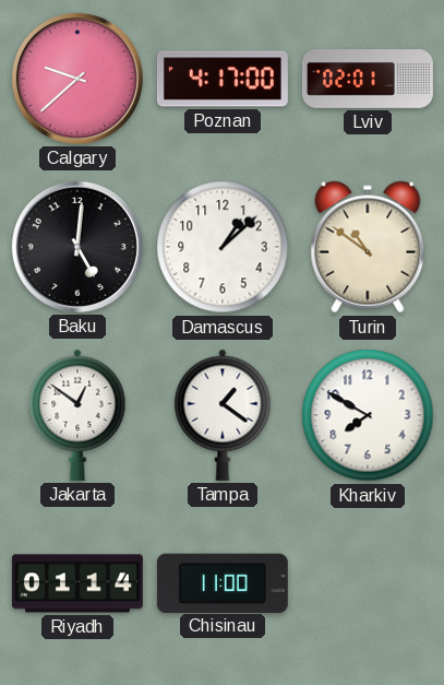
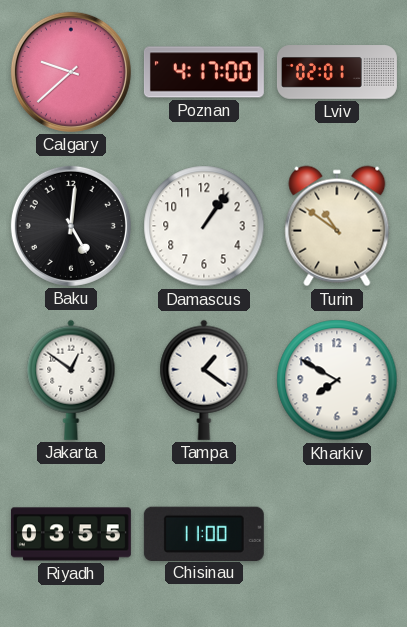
Damascus: 1:08 -> 1:06 (204, 226)
Riyadh: 01:14 -> 03:55 (71, 534)
